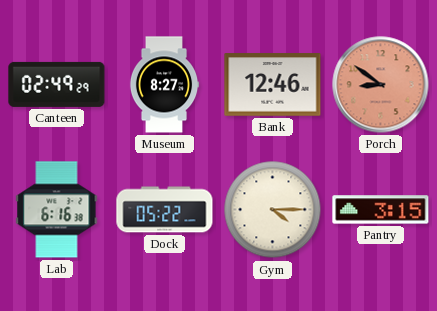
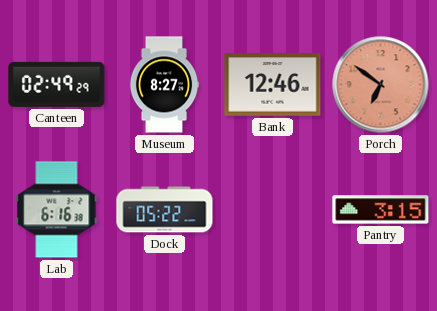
Porch: 8:51 -> 6:51 (381, 85)
Gym: 4:15 -> none (273, 210)
